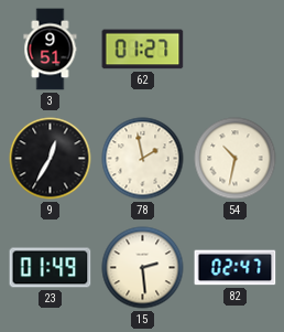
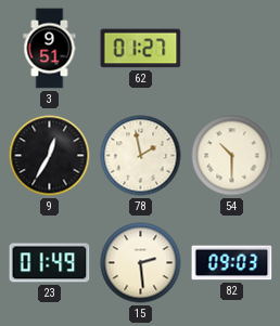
54: 10:32 -> 10:30 (232, 156)
82: 02:47 -> 09:03 (232, 263)
